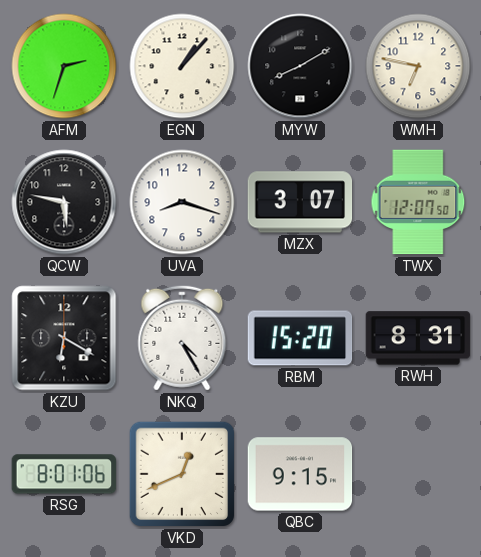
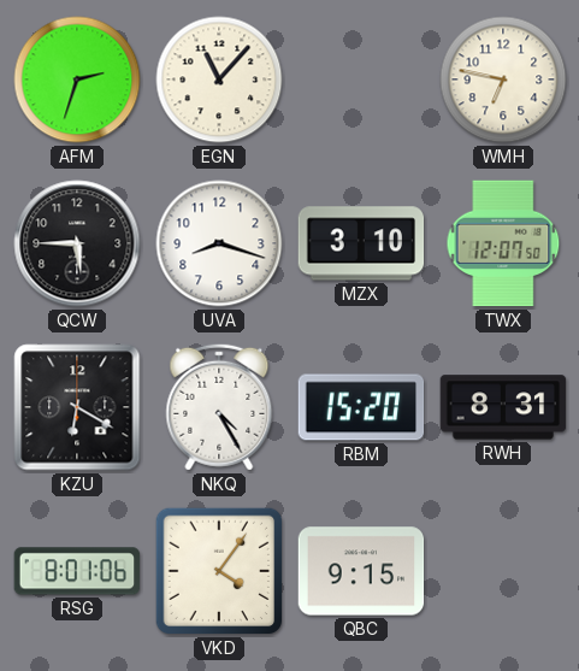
EGN: 1:07 -> 11:07 (219, 80)
MYW: 8:10 -> none (300, 66)
QCW: 5:47 -> 5:45 (77, 243)
MZX: 3:07 -> 3:10 (361, 243)
VKD: 12:41 -> 4:06 (219, 571)
